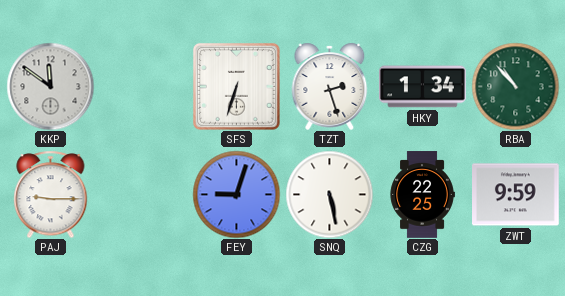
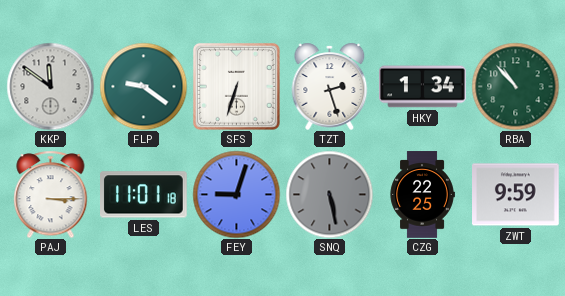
FLP: none -> 9:21 (143, 86)
PAJ: 9:15 -> 3:15 (51, 194)
LES: none -> 11:01 (144, 195)
SNQ dial: white -> grey (329, 194)
